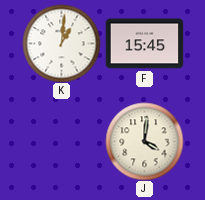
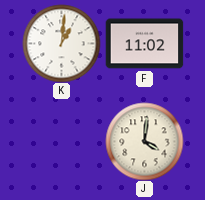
F: 15:45 -> 11:02 (144, 44)
